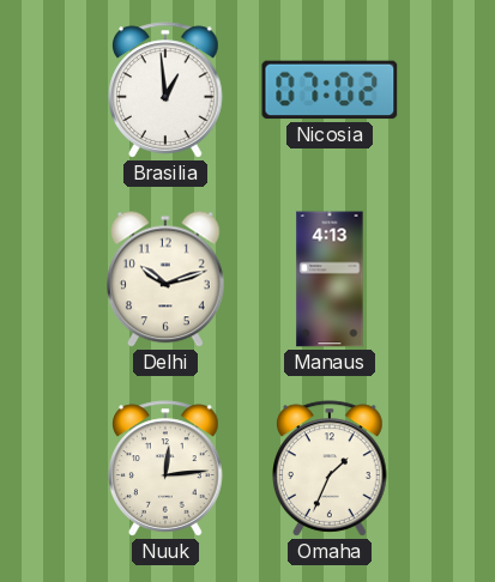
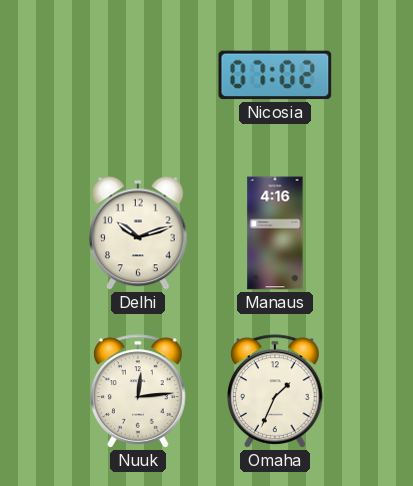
Brasilia: 12:59 -> none (165, 90)
Manaus: 4:13 -> 4:16 (275, 233)
